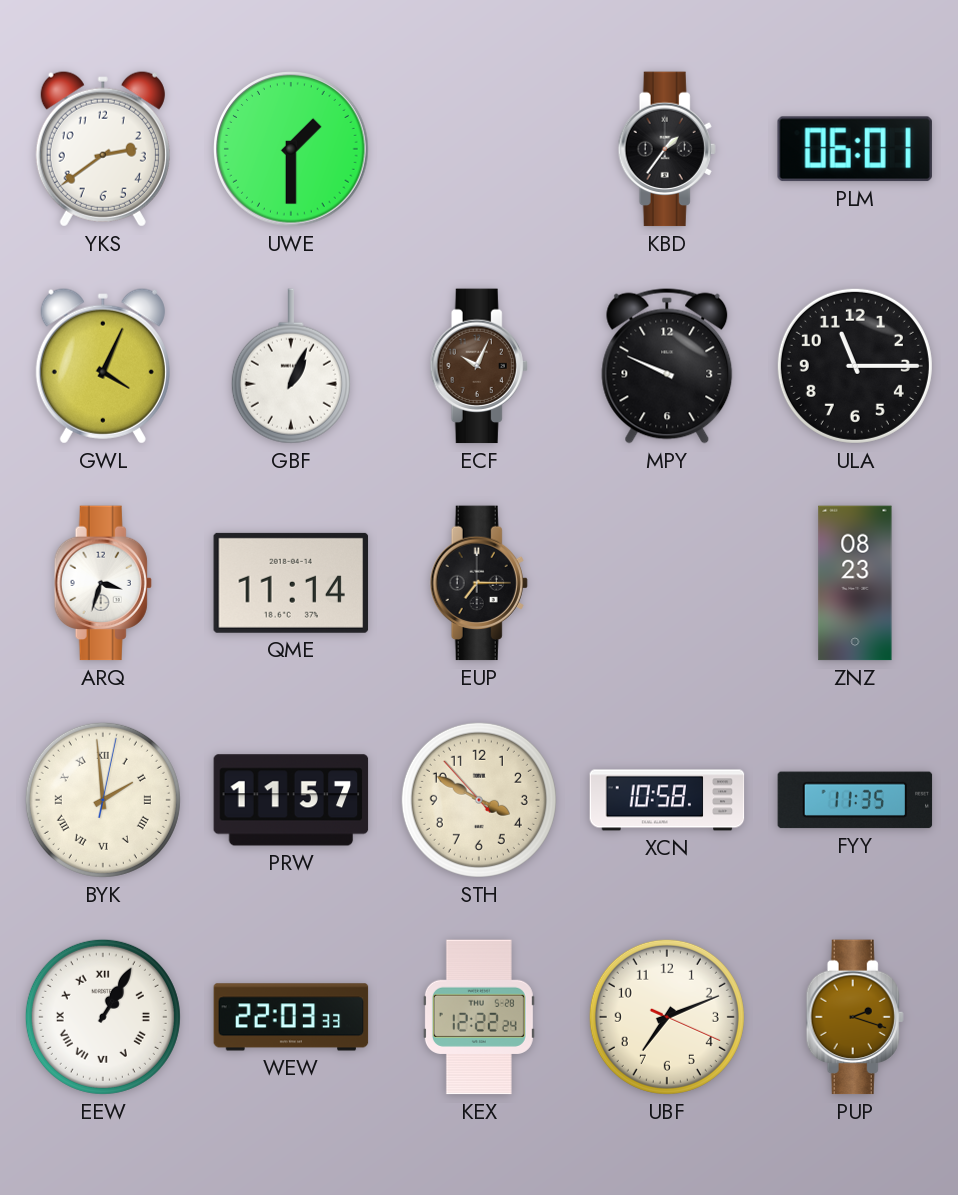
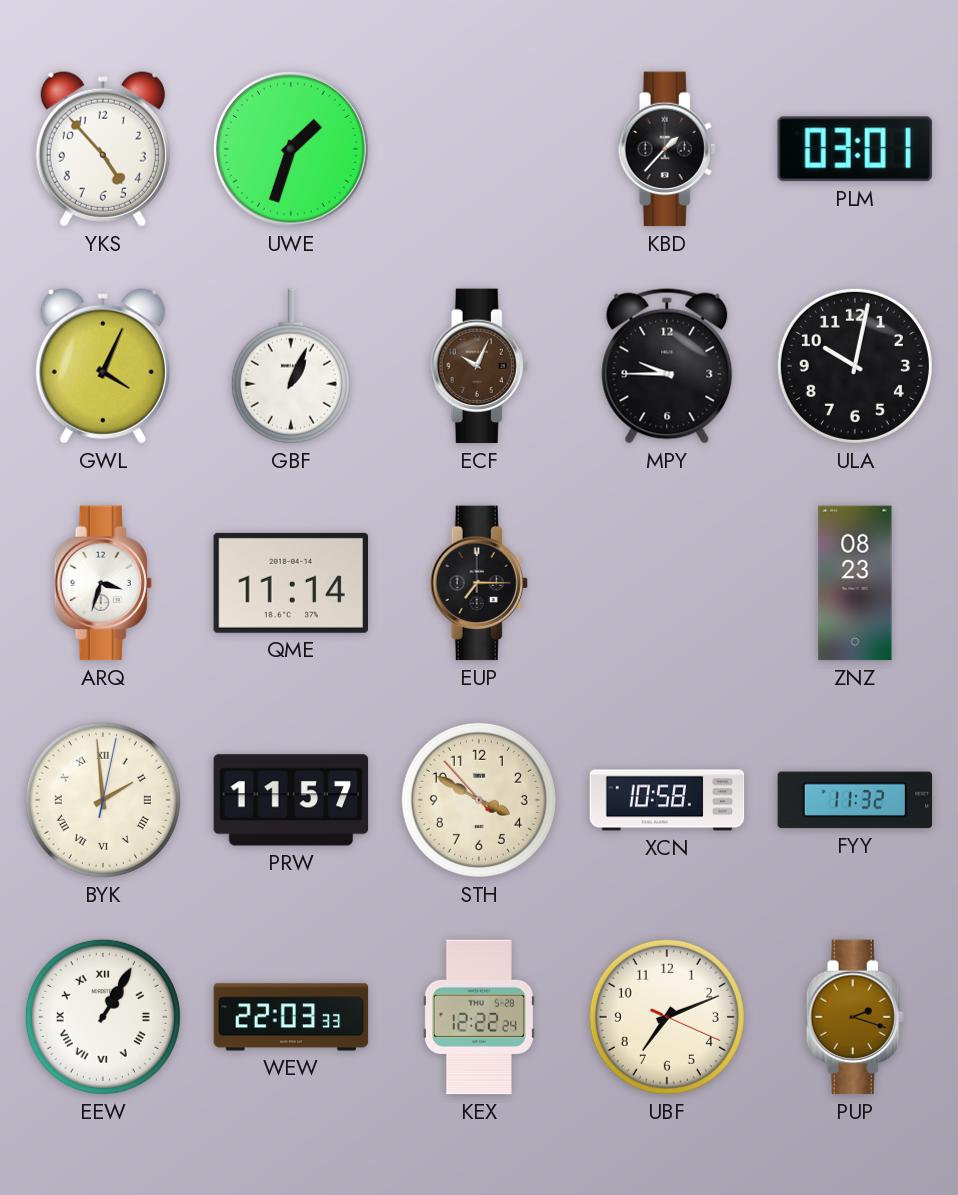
YKS: 2:39 -> 4:53 (103, 149)
UWE: 1:30 -> 1:33 (291, 149)
KBD: 1:36 -> 1:37 (667, 149)
PLM: 06:01 -> 03:01 (855, 149)
MPY: 9:49 -> 9:45 (667, 366)
ULA: 11:15 -> 10:02 (855, 366)
FYY: 11:35 -> 11:32 (855, 800)
